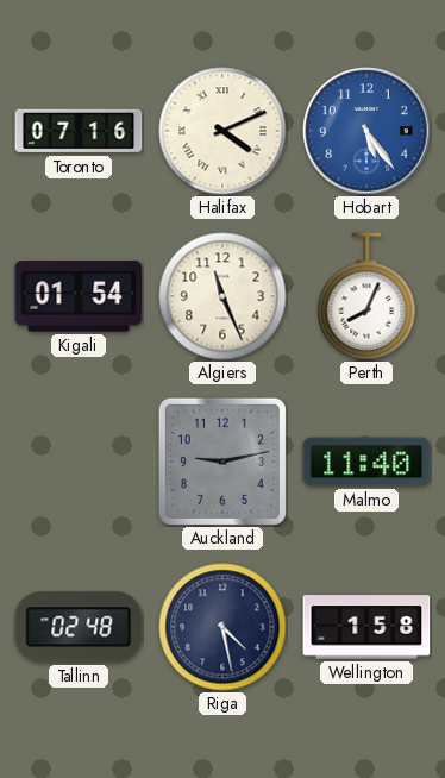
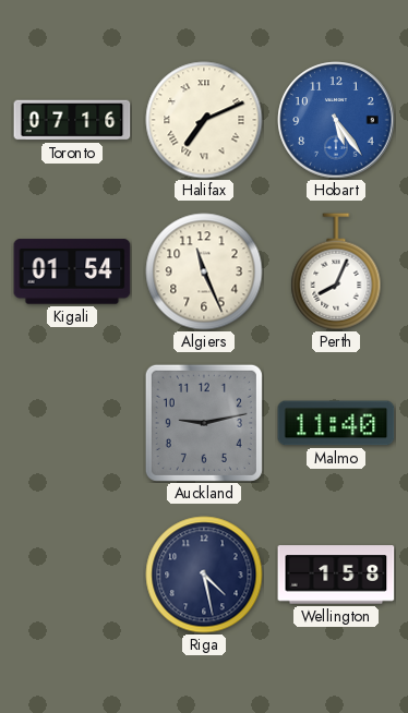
Halifax: 4:11 -> 7:11 (204, 120)
Tallinn: 02:48 -> none (79, 627)
